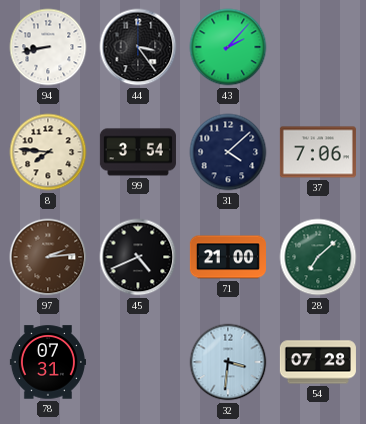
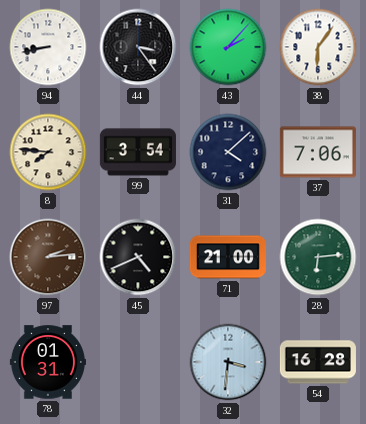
38: none -> 6:06 (318, 47)
28: 7:08 -> 6:14 (318, 257)
78: 07:31 -> 01:31 (48, 362)
54: 07:28 -> 16:28 (318, 362)
